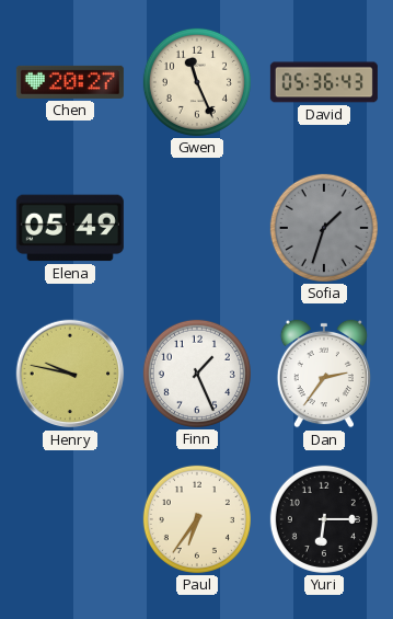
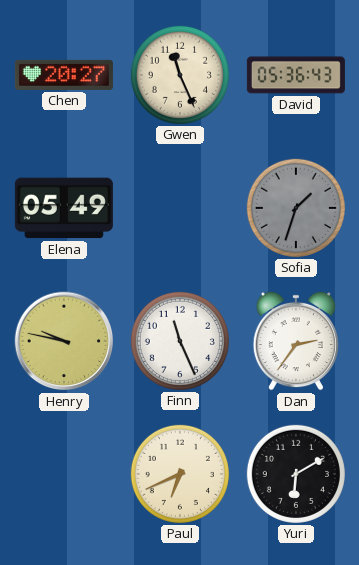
Finn: 1:26 -> 11:26 (180, 341)
Paul: 6:36 -> 6:41 (180, 474)
Yuri: 6:15 -> 6:10 (296, 474)
